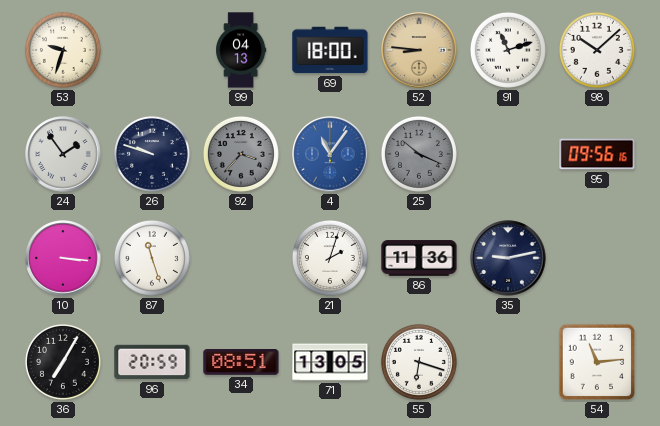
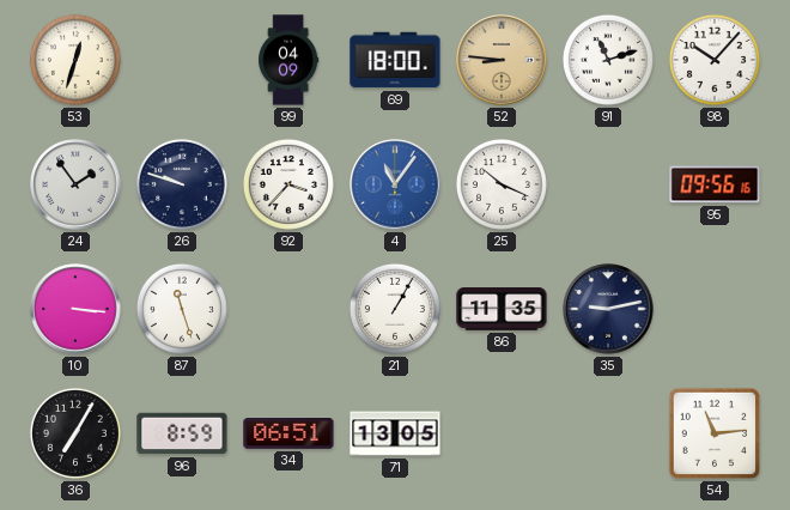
53: 9:33 -> 12:33 (75, 60)
99: 04:13 -> 04:09 (288, 60)
98: 10:08 -> 10:07 (715, 60)
92 dial: grey -> white (288, 184)
25 dial: grey -> white (502, 184)
21: 2:03 -> 1:05 (395, 309)
86: 11:36 -> 11:35 (502, 309)
96: 20:59 -> 8:59 (182, 433)
34: 08:51 -> 06:51 (288, 435)
55: 6:18 -> none (419, 362)
